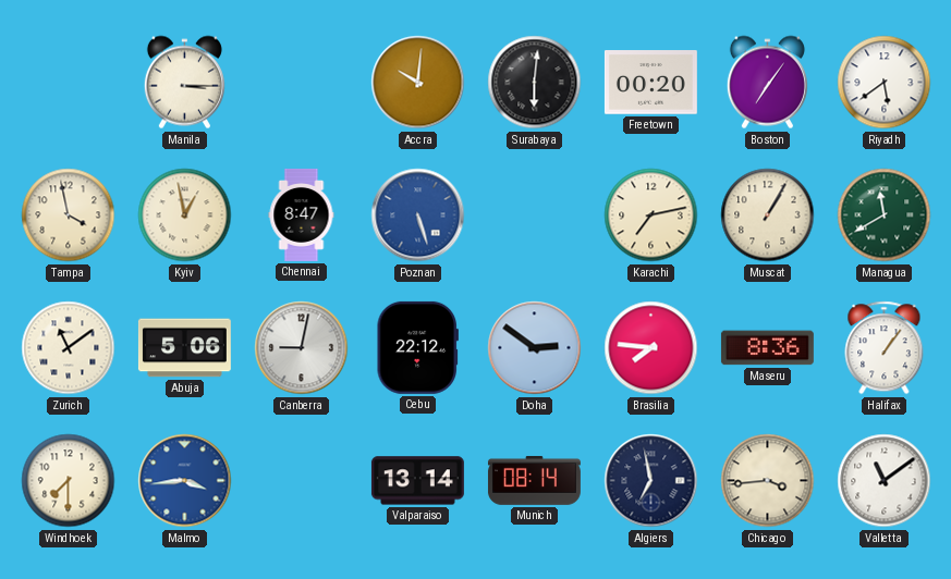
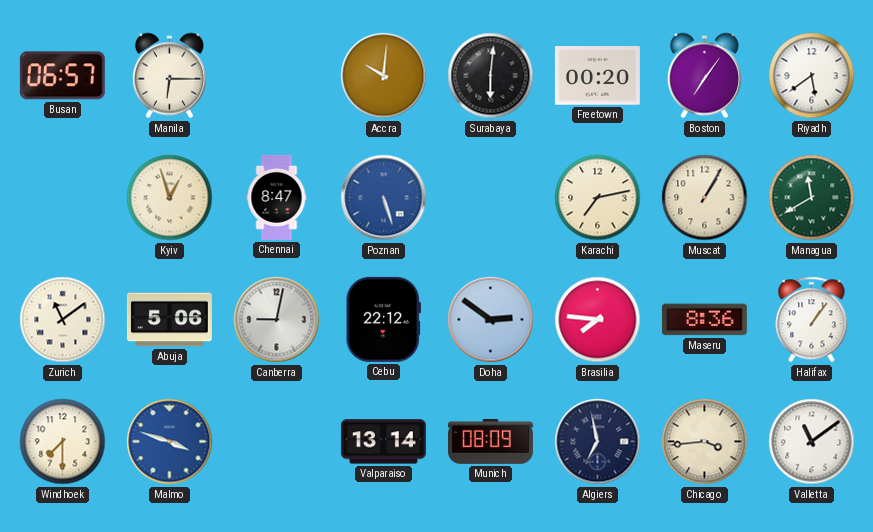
Busan: none -> 06:57 (62, 76)
Manila: 3:15 -> 6:15 (169, 76)
Tampa: 3:58 -> none (69, 215)
Kyiv: 12:58 -> 12:57 (170, 198)
Malmo: 3:44 -> 3:48 (170, 442)
Munich: 08:14 -> 08:09 (490, 442)
